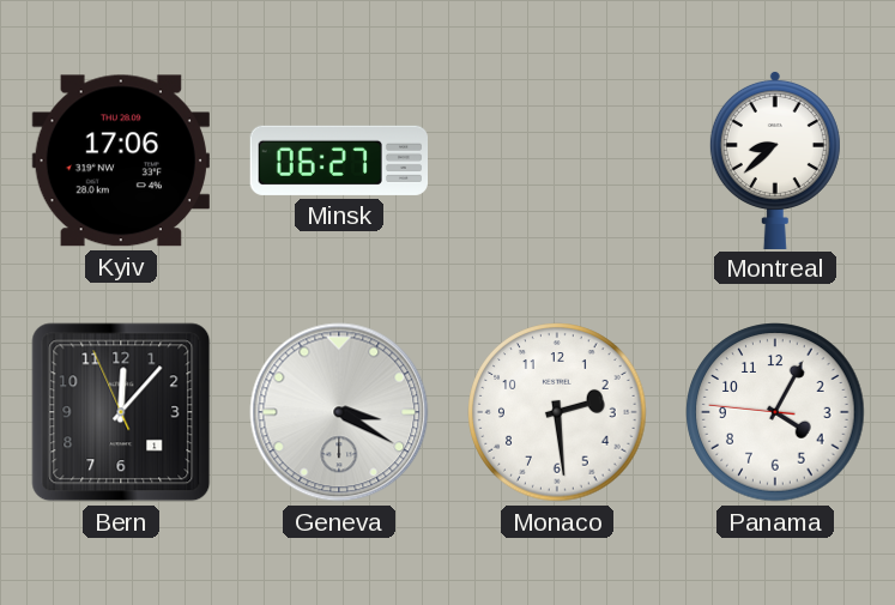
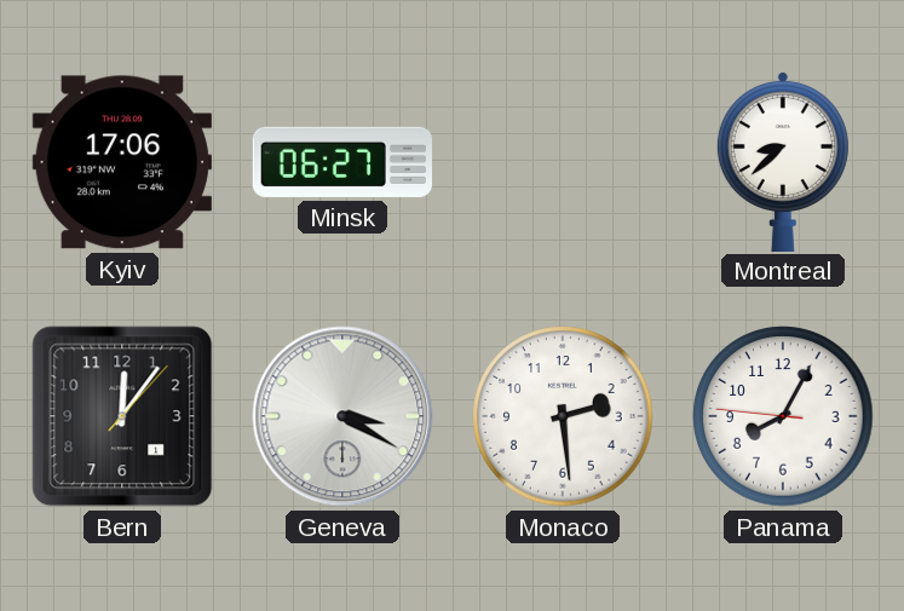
Bern: 12:06:56 -> 12:06:07 (122, 416)
Panama: 4:04 -> 8:04 (783, 416)
